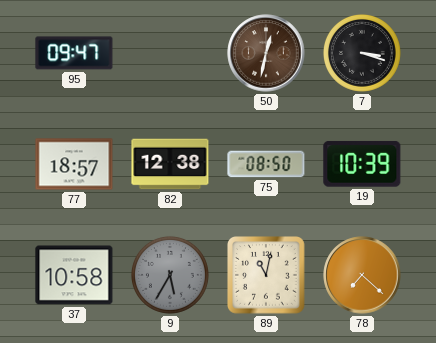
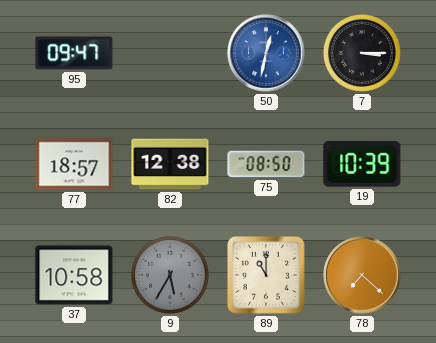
50 dial: brown -> blue (266, 53)
7: 3:18 -> 3:15 (362, 53)
89: 11:02 -> 11:00 (267, 276)
